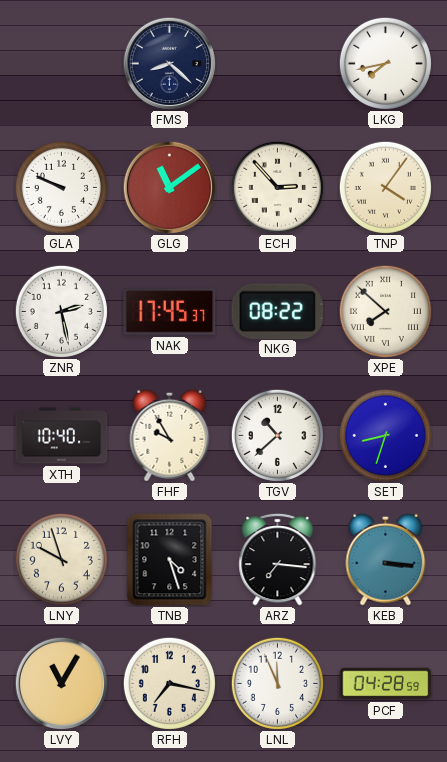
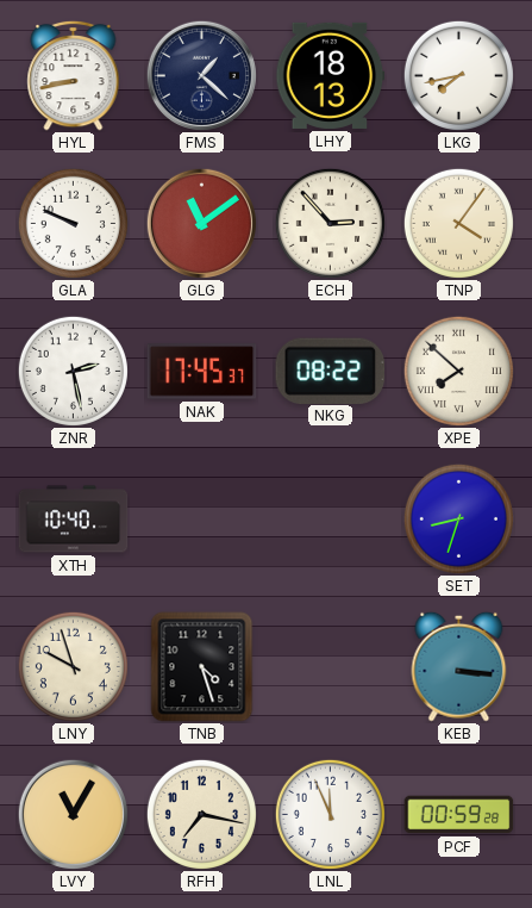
HYL: none -> 8:43 (74, 75)
FMS: 8:22 -> 1:22 (201, 75)
LHY: none -> 18:13 (331, 75)
FHF: 9:55 -> none (170, 435)
TGV: 10:38 -> none (277, 435)
ARZ: 7:16 -> none (278, 559)
PCF: 04:28 -> 00:59 (459, 815)
